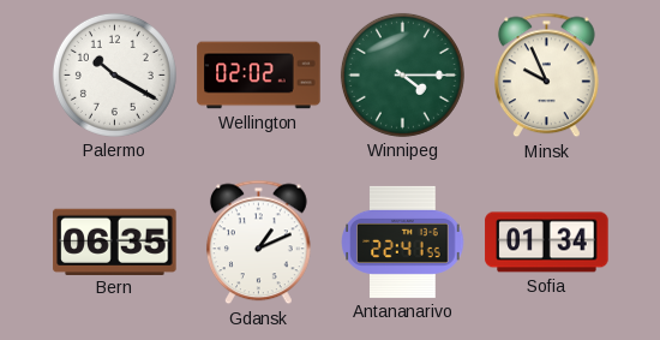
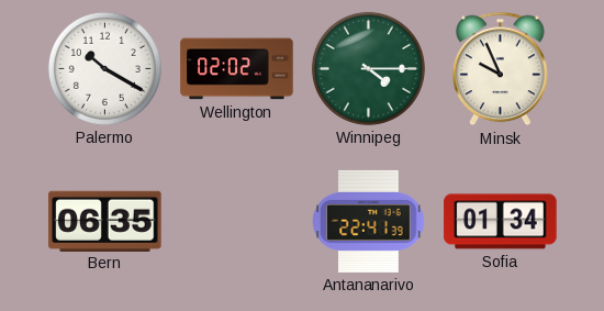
Gdansk: 1:11 -> none (259, 243)
Antananarivo: 22:41:55 -> 22:41:39 (369, 221)
